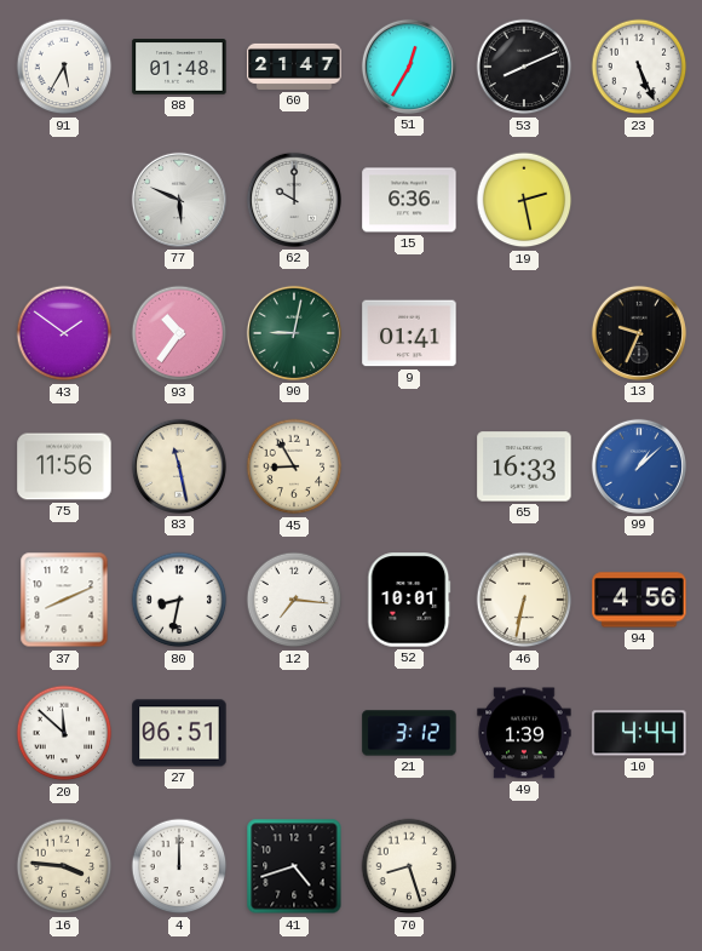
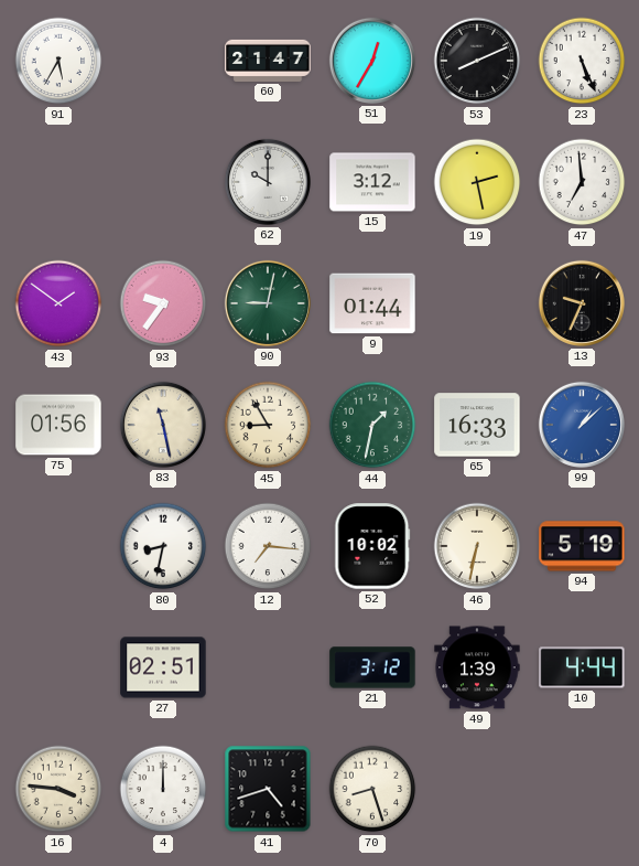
88: 01:48 -> none (179, 67)
77: 5:49 -> none (179, 200)
15: 6:36 -> 3:12 (372, 182)
47: none -> 6:59 (582, 182)
93: 10:36 -> 9:36 (163, 303)
9: 01:41 -> 01:44 (372, 303)
75: 11:56 -> 01:56 (58, 425)
44: none -> 1:32 (372, 425)
37: 8:11 -> none (64, 600)
52: 10:01 -> 10:02 (372, 546)
94: 4:56 -> 5:19 (582, 546)
20: 11:52 -> none (64, 733)
27: 06:51 -> 02:51 (163, 667)
